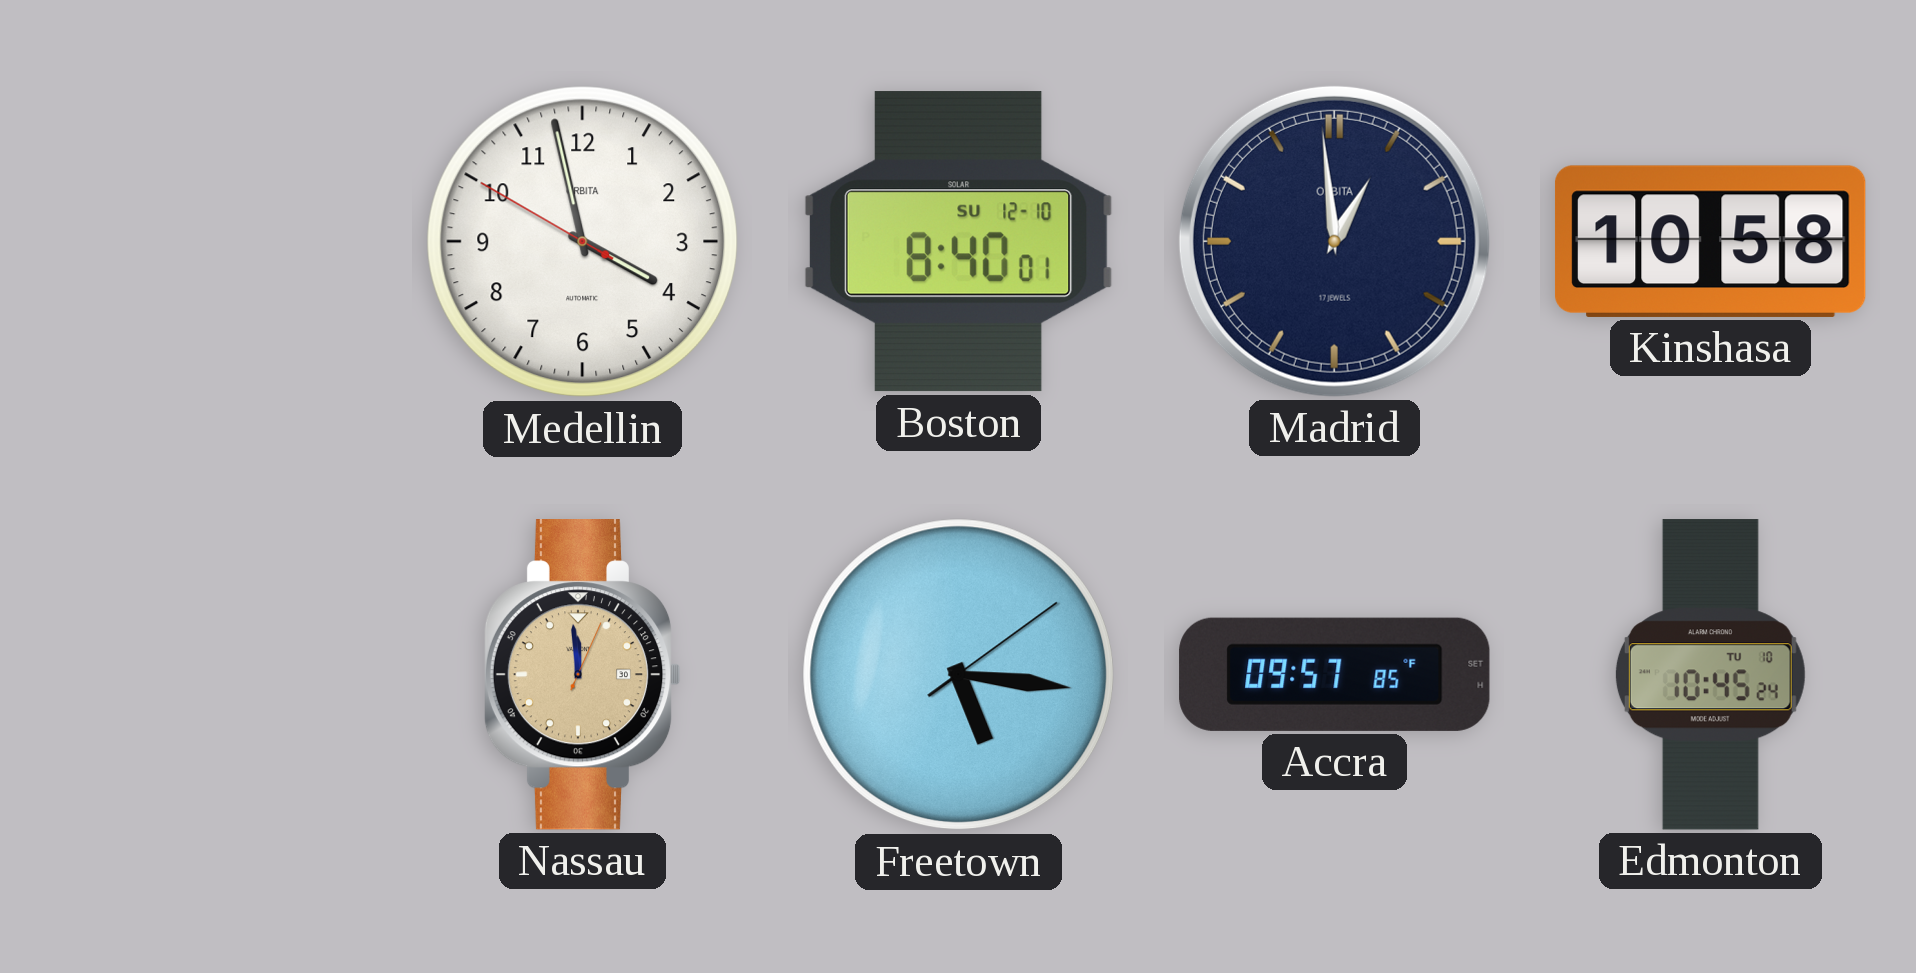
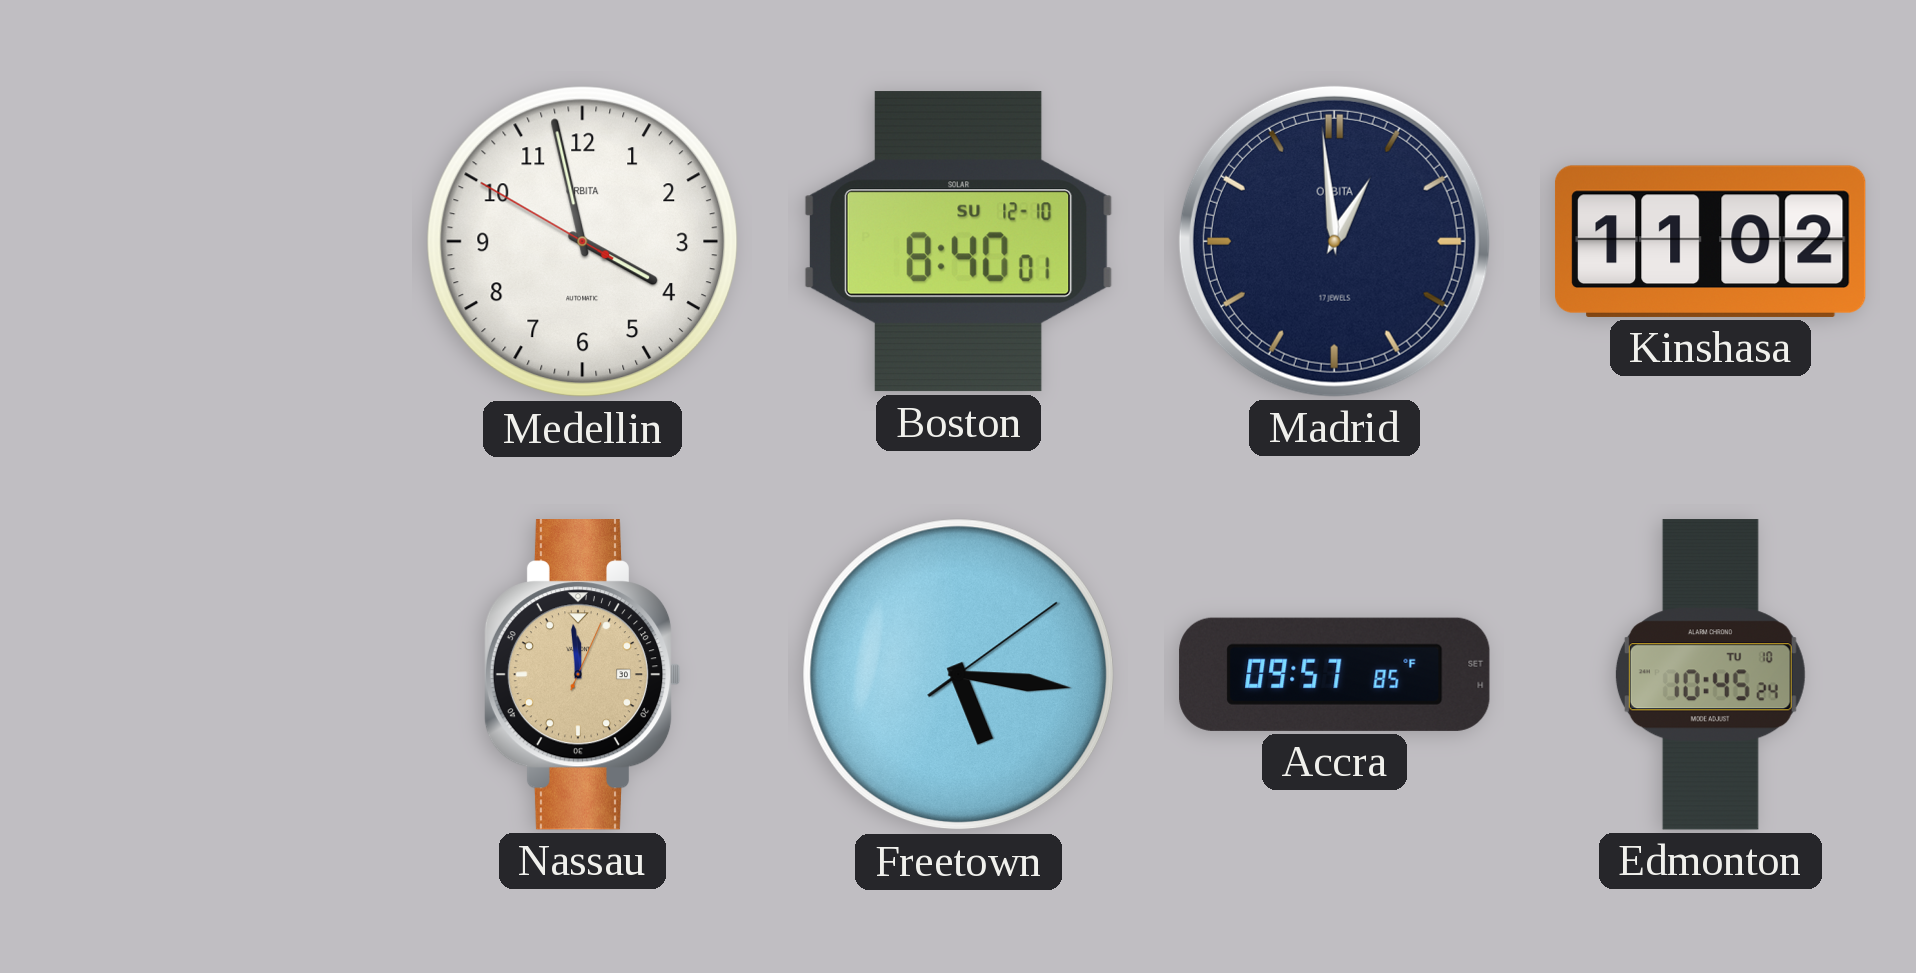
Kinshasa: 10:58 -> 11:02 (1710, 241)
